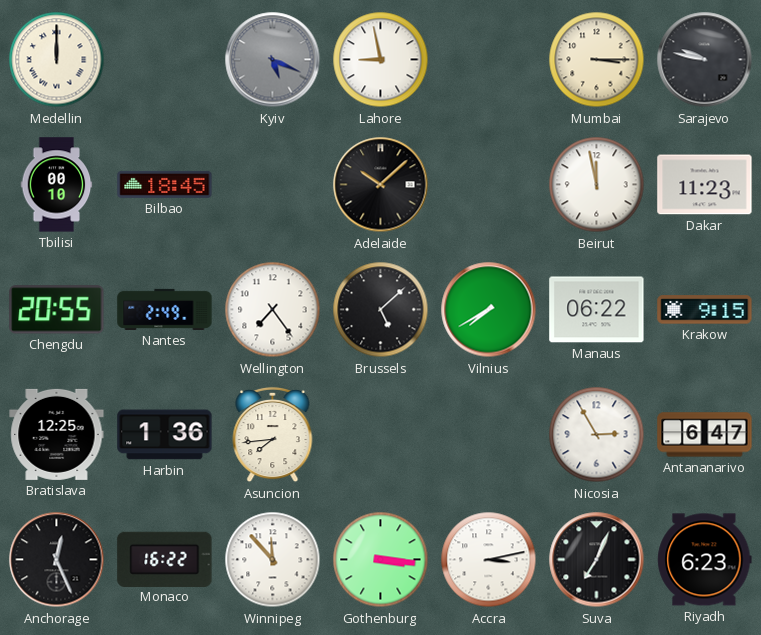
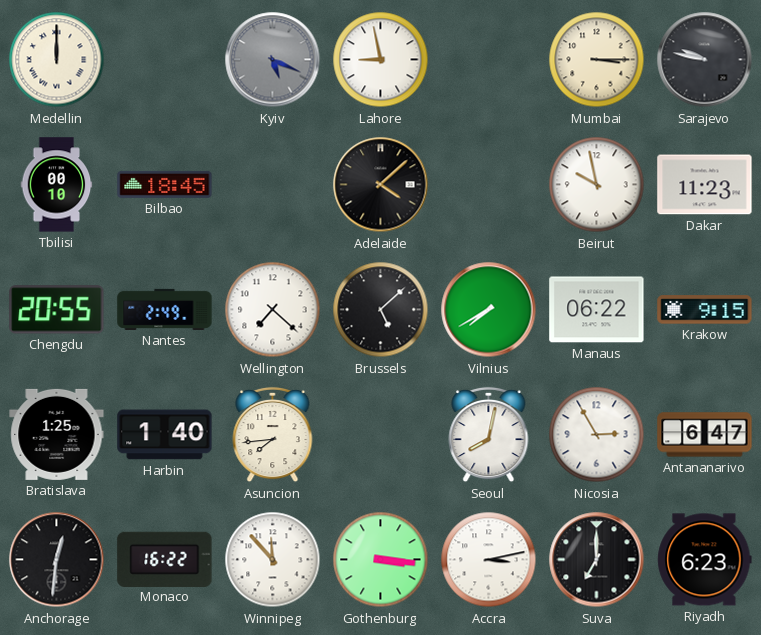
Adelaide: 10:08 -> 4:08 (381, 185)
Beirut: 11:58 -> 9:58 (597, 185)
Wellington: 7:24 -> 7:22 (273, 310)
Bratislava: 12:25 -> 1:25 (57, 434)
Harbin: 1:36 -> 1:40 (165, 435)
Seoul: none -> 8:02 (489, 435)
Anchorage: 12:26 -> 12:31 (57, 560)
Suva: 7:04 -> 7:00 (597, 560)
